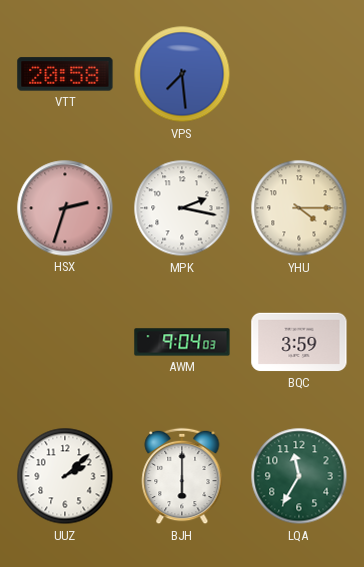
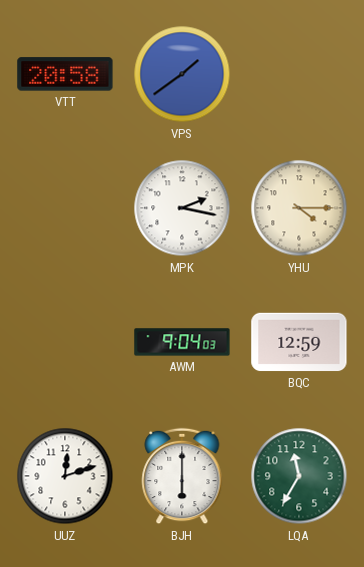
VPS: 7:29 -> 1:39 (182, 74)
HSX: 2:33 -> none (65, 208)
BQC: 3:59 -> 12:59 (299, 342)
UUZ: 2:08 -> 12:12 (65, 476)
